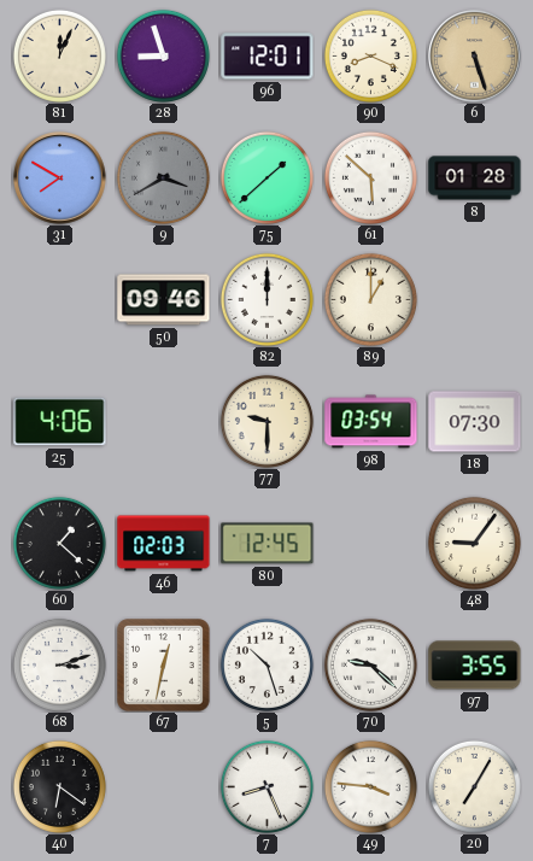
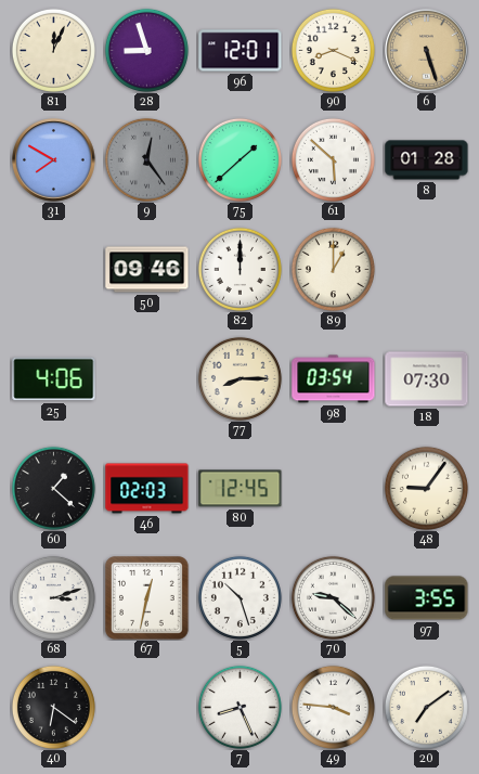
9: 3:40 -> 12:24 (146, 159)
77: 9:30 -> 8:15 (239, 378)
20: 7:05 -> 7:09 (426, 707)
